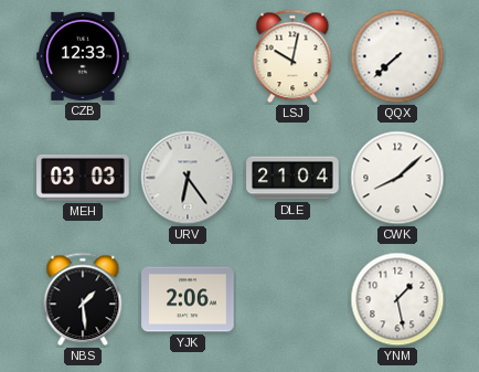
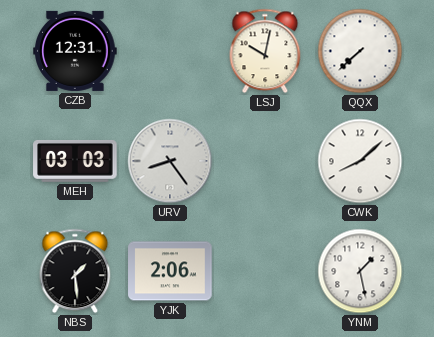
CZB: 12:33 -> 12:31 (75, 51)
URV: 6:24 -> 8:24 (170, 161)
DLE: 21:04 -> none (292, 178)
